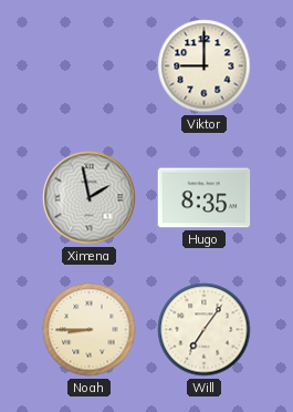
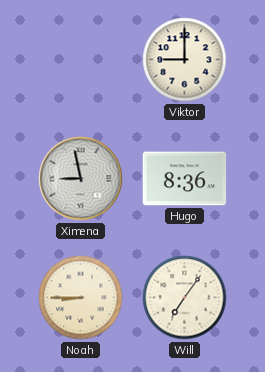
Ximena: 1:58 -> 8:58 (81, 179)
Hugo: 8:35 -> 8:36 (185, 179)
